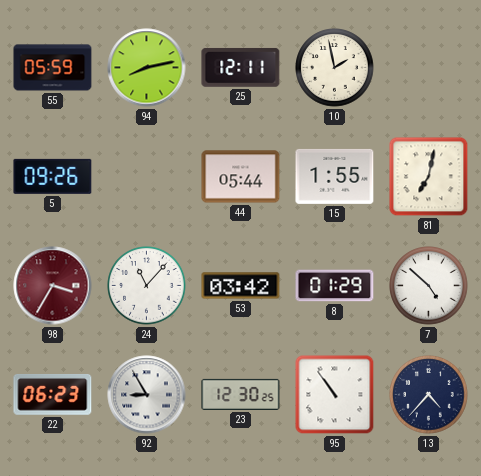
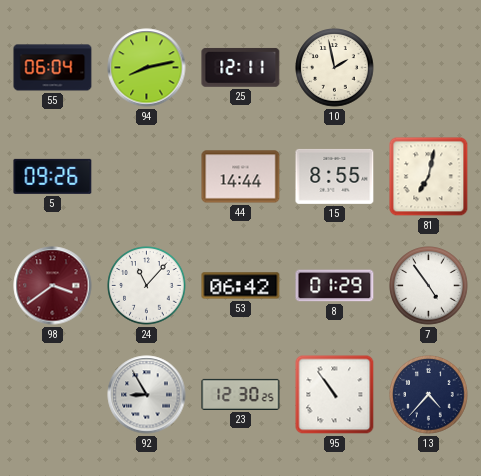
55: 05:59 -> 06:04 (53, 68)
44: 05:44 -> 14:44 (241, 177)
15: 1:55 -> 8:55 (335, 176)
98: 3:35 -> 3:39 (53, 286)
53: 03:42 -> 06:42 (241, 286)
7: 4:52 -> 4:54 (429, 286)
22: 06:23 -> none (53, 394)
